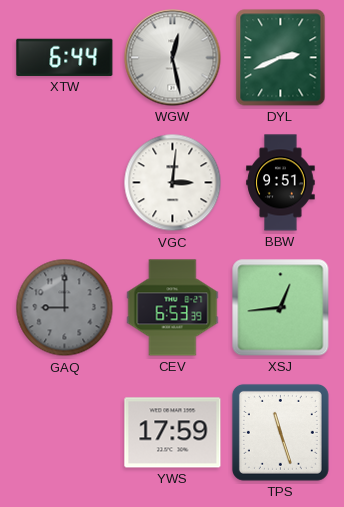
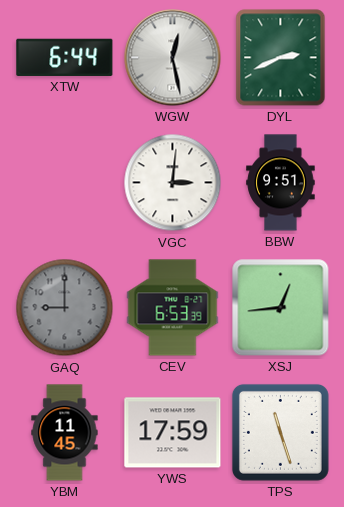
YBM: none -> 11:45 (65, 433)
